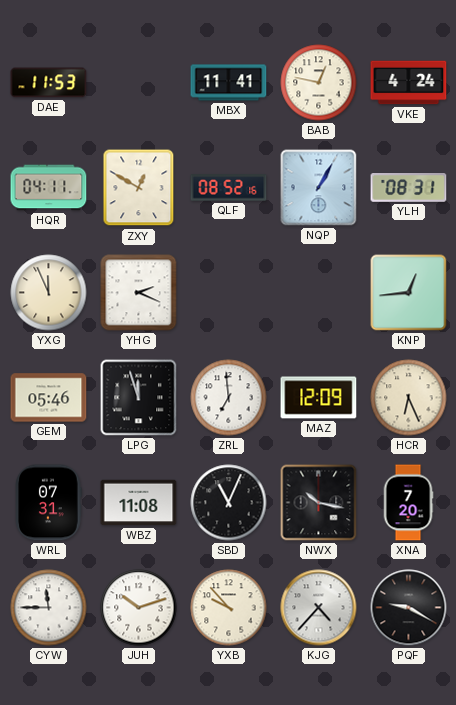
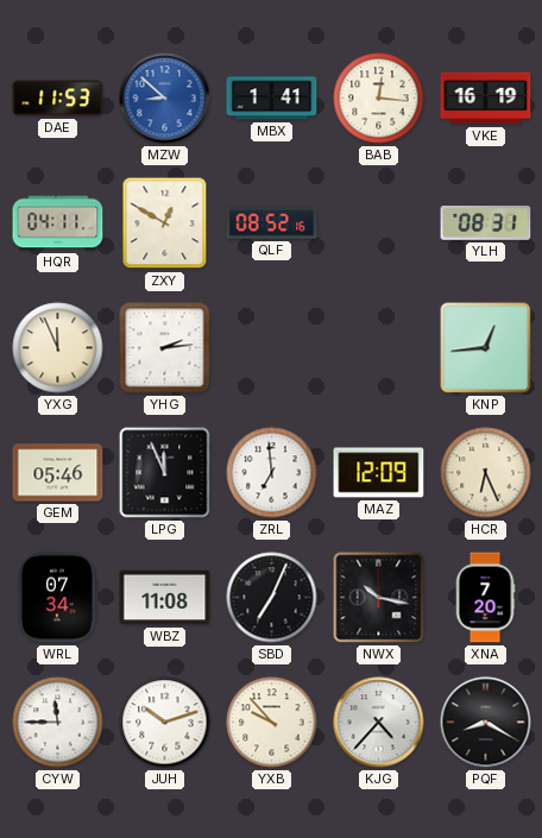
MZW: none -> 8:52 (165, 99)
MBX: 11:41 -> 1:41 (272, 99)
BAB: 12:47 -> 12:16 (379, 99)
VKE: 4:24 -> 16:19 (486, 99)
NQP: 1:05 -> none (319, 188)
YHG: 2:19 -> 2:14 (165, 348)
LPG: 11:57 -> 11:56 (165, 473)
WRL: 07:31 -> 07:34 (57, 598)
SBD: 11:04 -> 7:04 (272, 598)
PQF: 9:20 -> 8:20 (486, 723)
